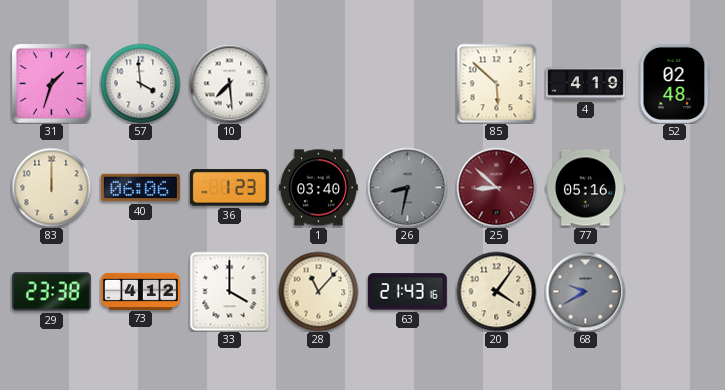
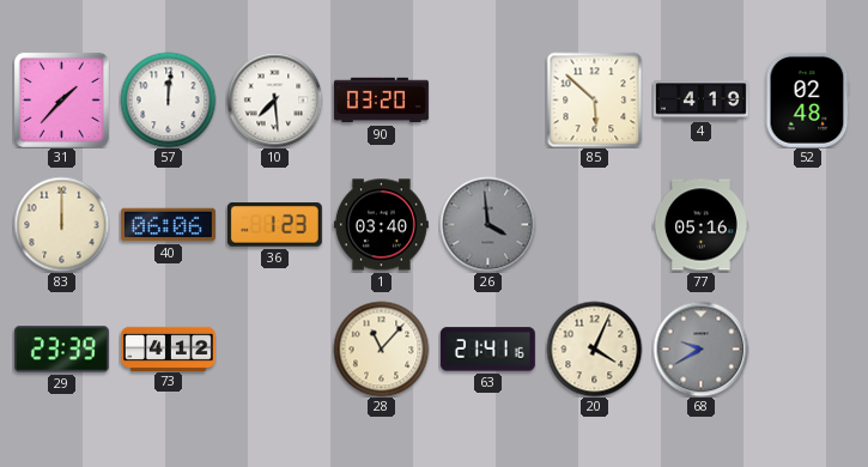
31: 1:33 -> 1:37 (61, 99)
57: 3:59 -> 12:01 (168, 99)
90: none -> 03:20 (381, 101)
26: 8:32 -> 3:59 (487, 224)
25: 8:52 -> none (496, 187)
29: 23:38 -> 23:39 (61, 350)
33: 4:00 -> none (229, 291)
63: 21:43 -> 21:41 (487, 350)
20: 4:06 -> 4:04 (594, 348)
